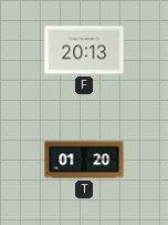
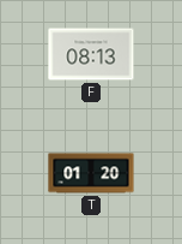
F: 20:13 -> 08:13 (91, 54)
